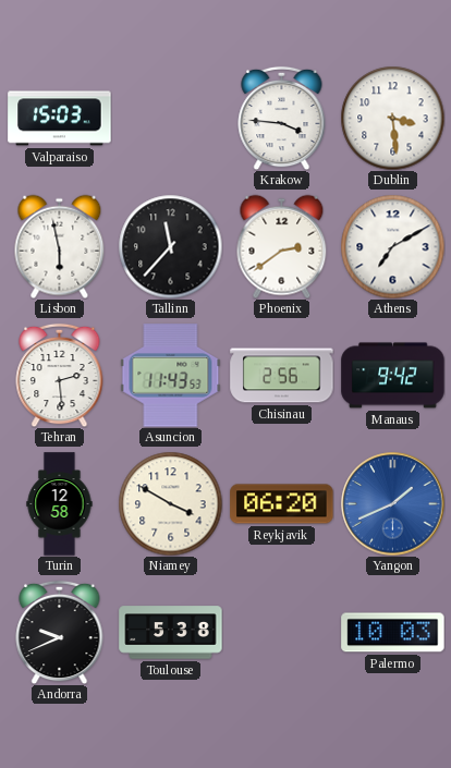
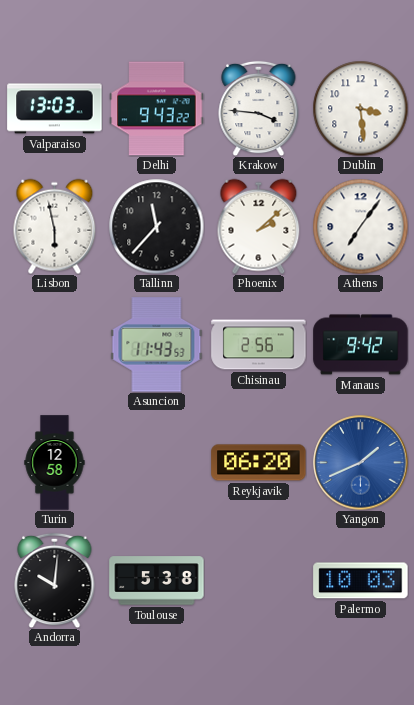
Valparaiso: 15:03 -> 13:03 (55, 109)
Delhi: none -> 9:43 (157, 109)
Phoenix: 2:39 -> 2:08 (259, 226)
Athens: 7:10 -> 7:06 (360, 226)
Tehran: 2:29 -> none (60, 375)
Niamey: 3:50 -> none (170, 503)
Andorra: 9:41 -> 10:01 (55, 580)
